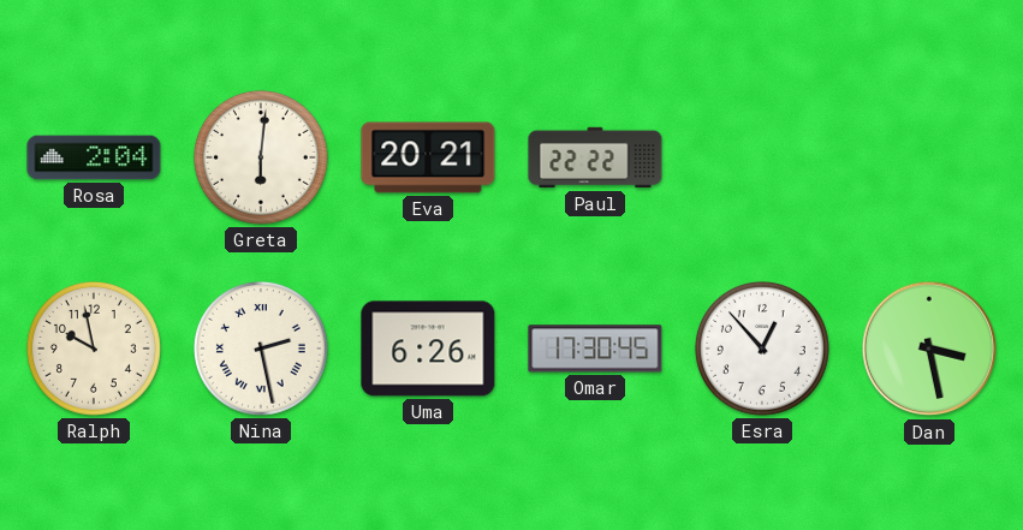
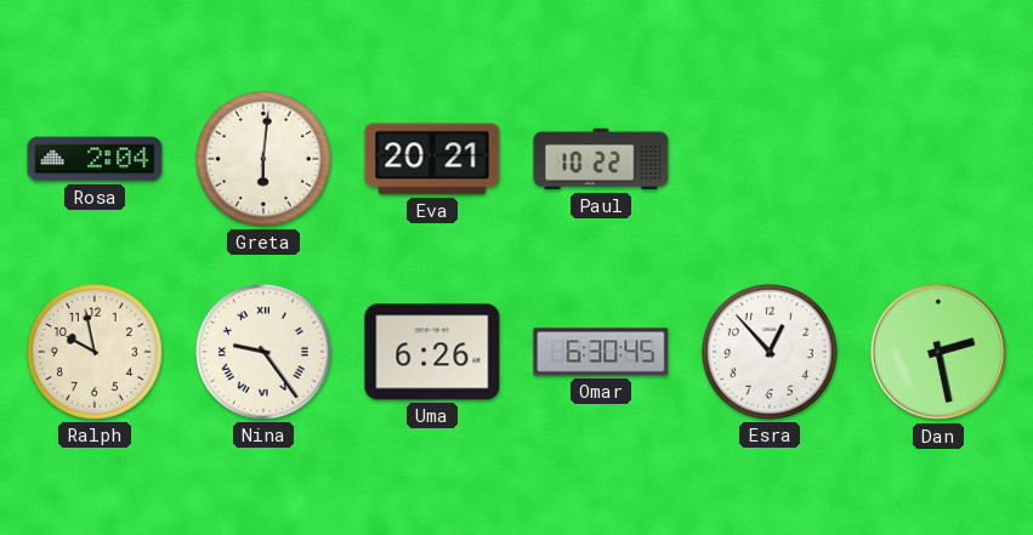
Paul: 22:22 -> 10:22 (601, 159)
Nina: 2:28 -> 9:24 (263, 352)
Omar: 17:30 -> 6:30 (601, 352)
Dan: 3:28 -> 2:28 (938, 352)
